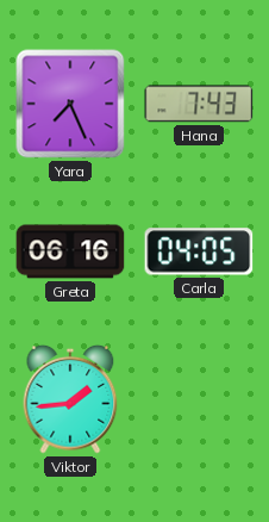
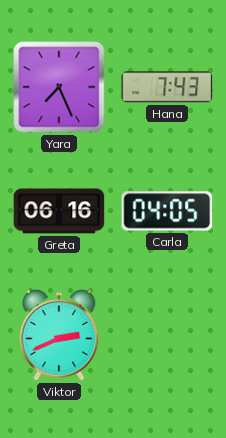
Viktor: 1:44 -> 2:41 (59, 335)
